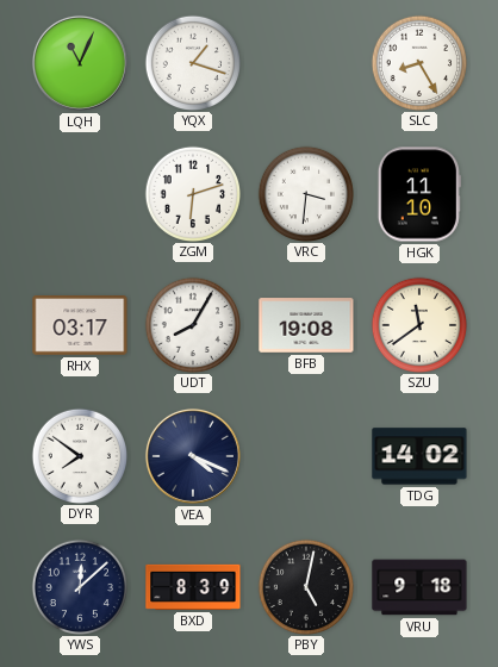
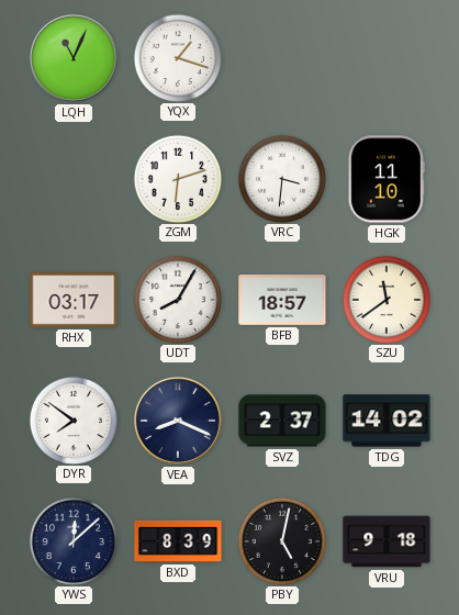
SLC: 8:25 -> none (418, 62)
BFB: 19:08 -> 18:57 (282, 300)
VEA: 4:19 -> 8:19 (178, 421)
SVZ: none -> 2:37 (282, 421)
